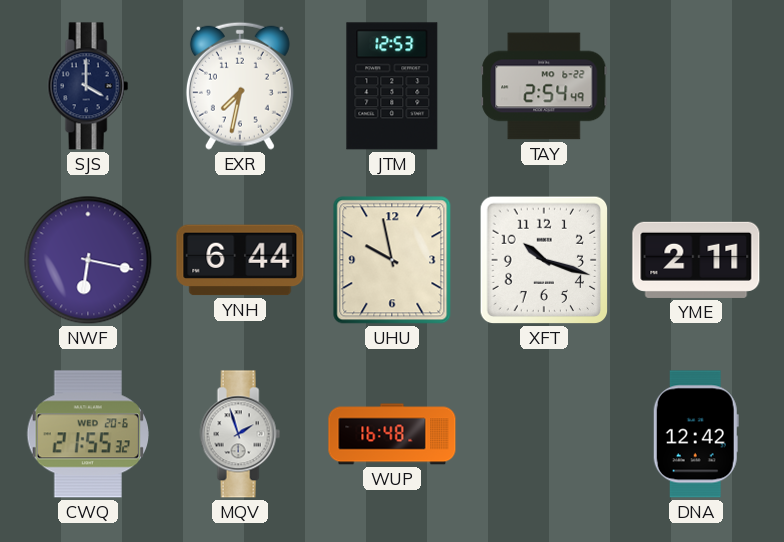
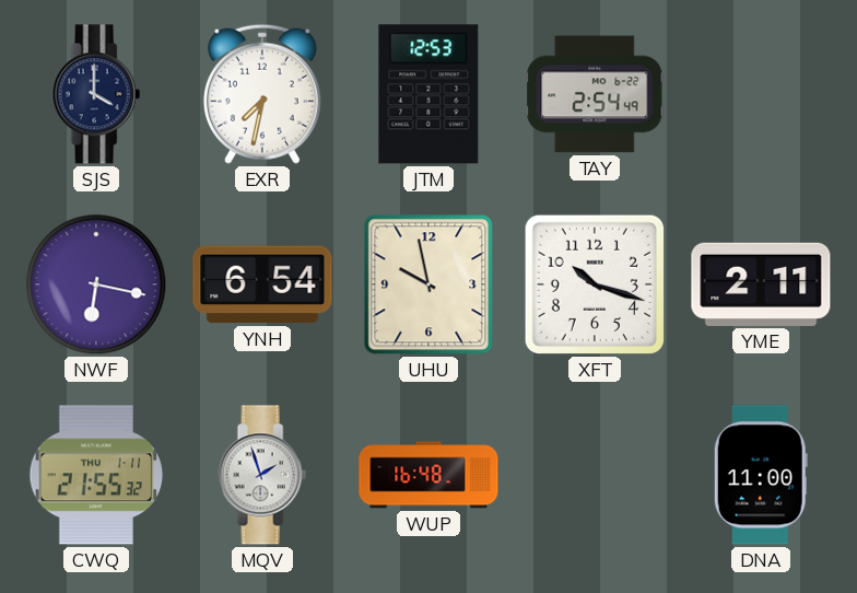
YNH: 6:44 -> 6:54 (262, 284)
CWQ date: WED 20-6 -> THU 1-11 (95, 475)
DNA: 12:42 -> 11:00 (761, 475)
